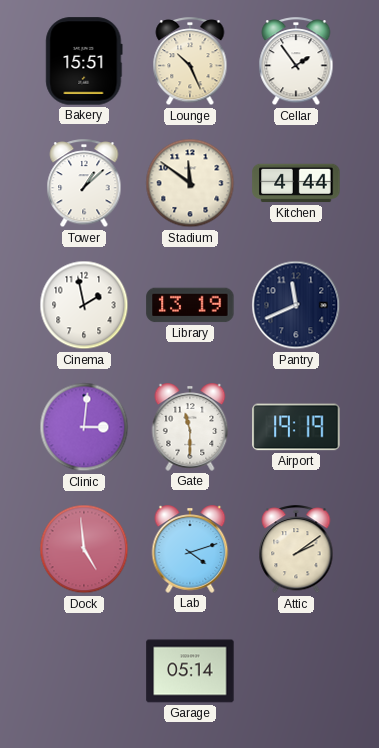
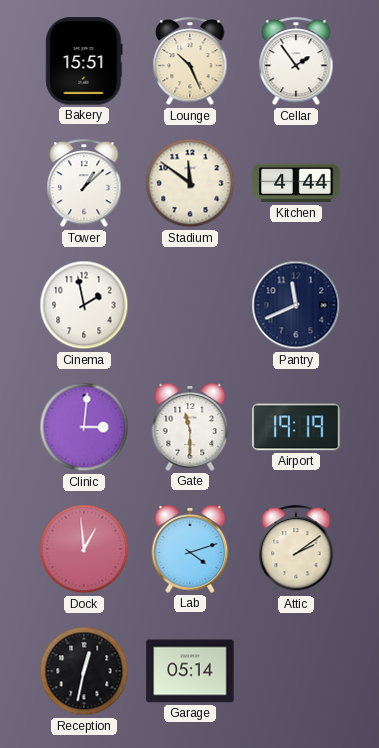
Library: 13:19 -> none (190, 305)
Dock: 4:59 -> 12:59 (84, 549)
Reception: none -> 12:32 (84, 671)
